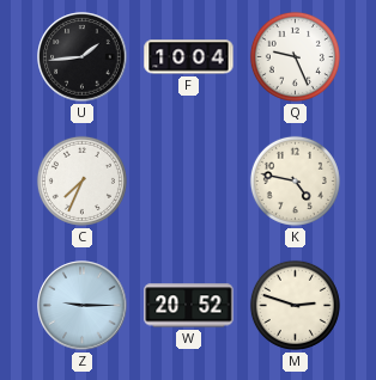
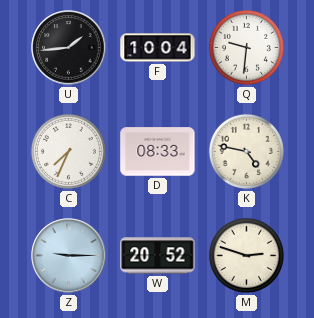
Q: 9:26 -> 9:31 (246, 47)
D: none -> 08:33 (158, 152)
